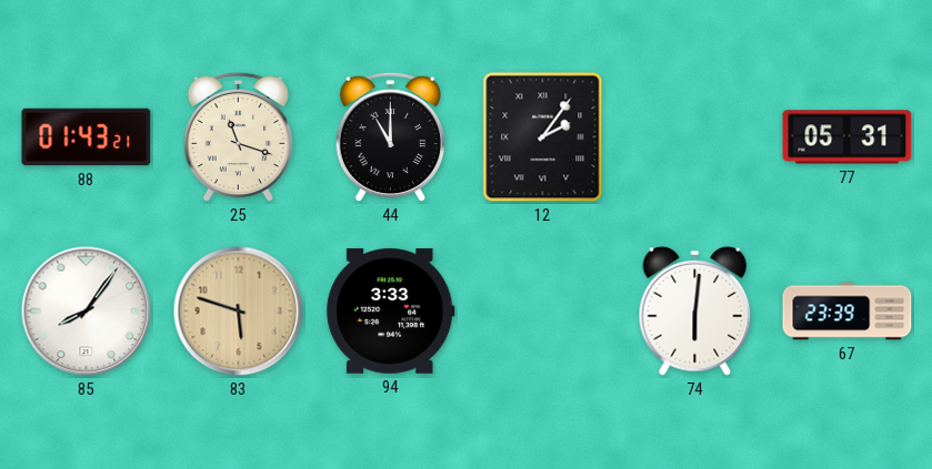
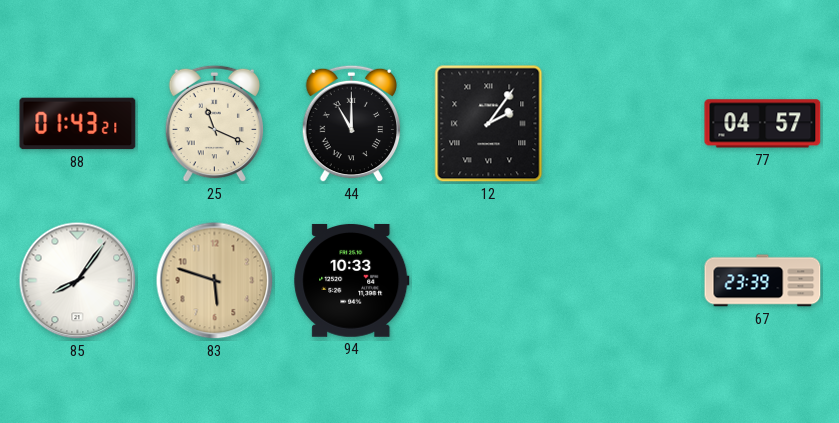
25: 11:18 -> 11:19 (214, 124)
77: 05:31 -> 04:57 (763, 124)
94: 3:33 -> 10:33 (352, 280)
74: 6:01 -> none (695, 310)
